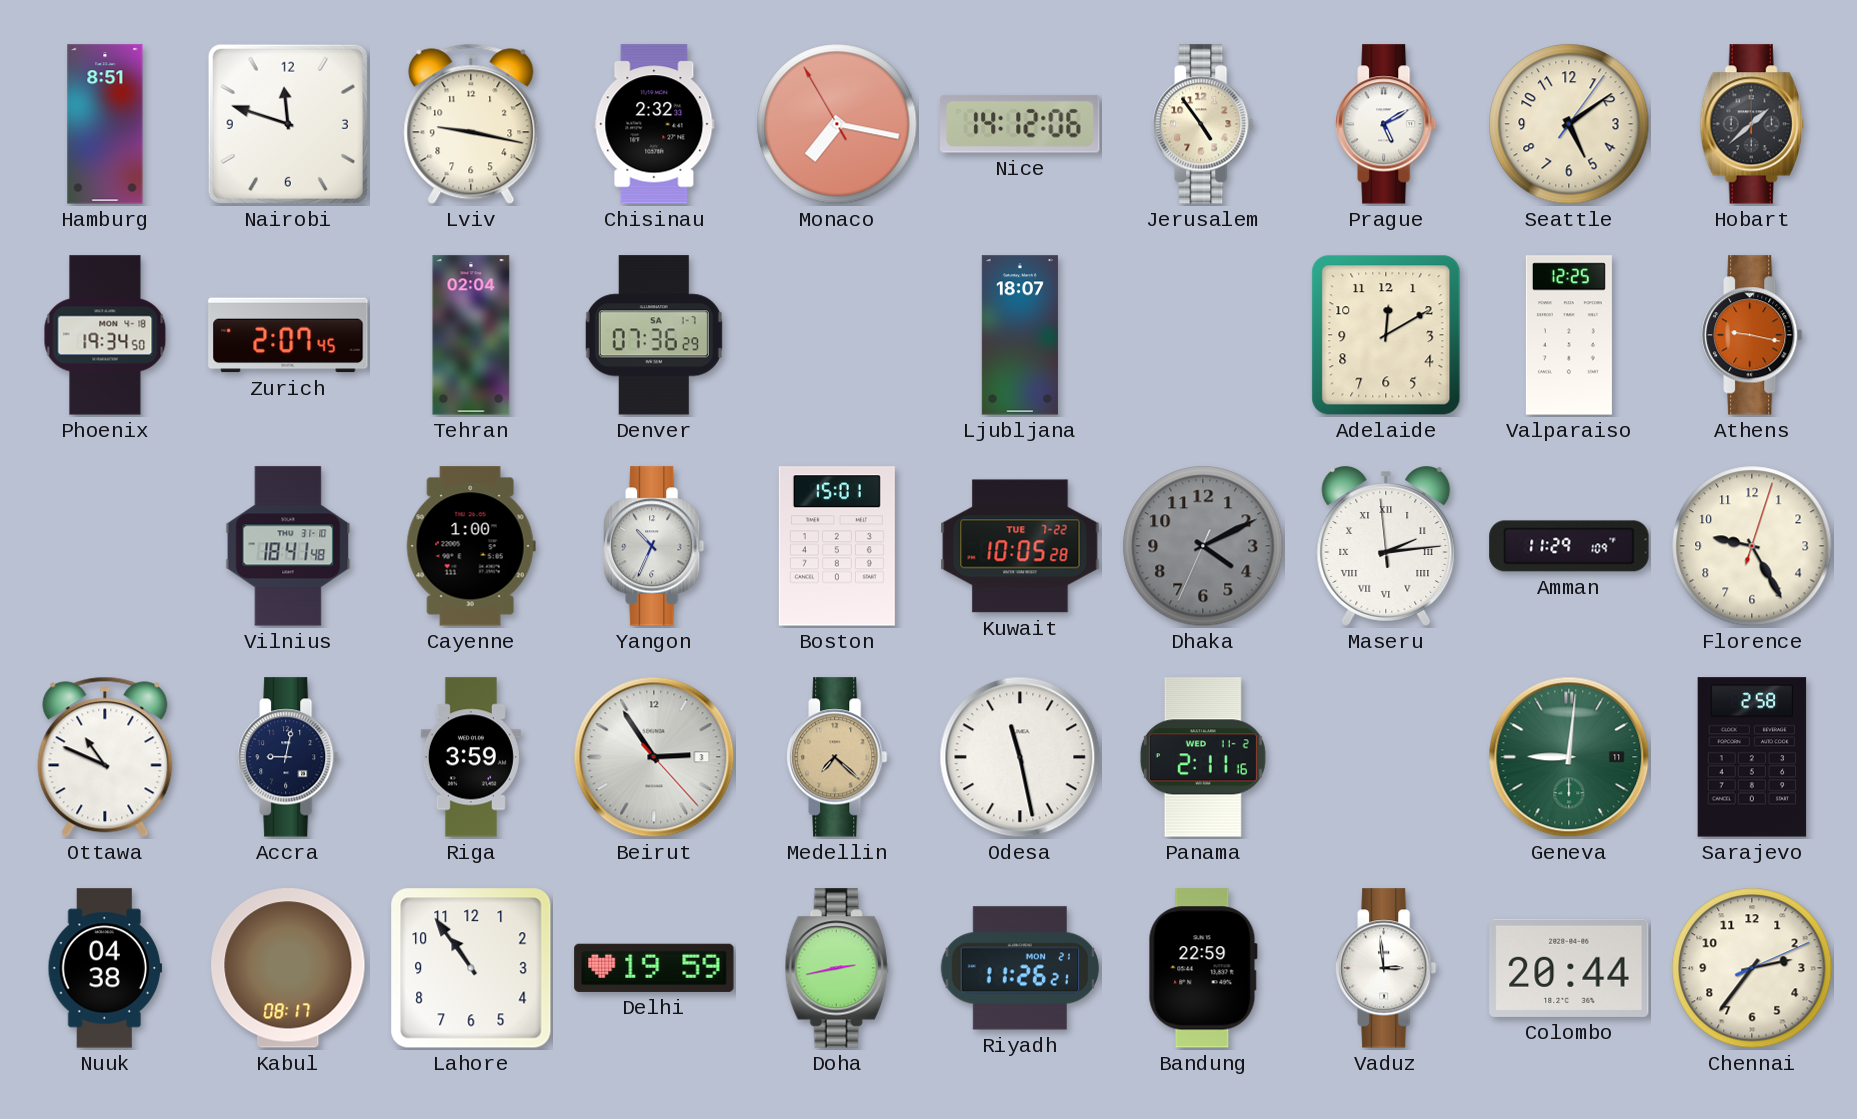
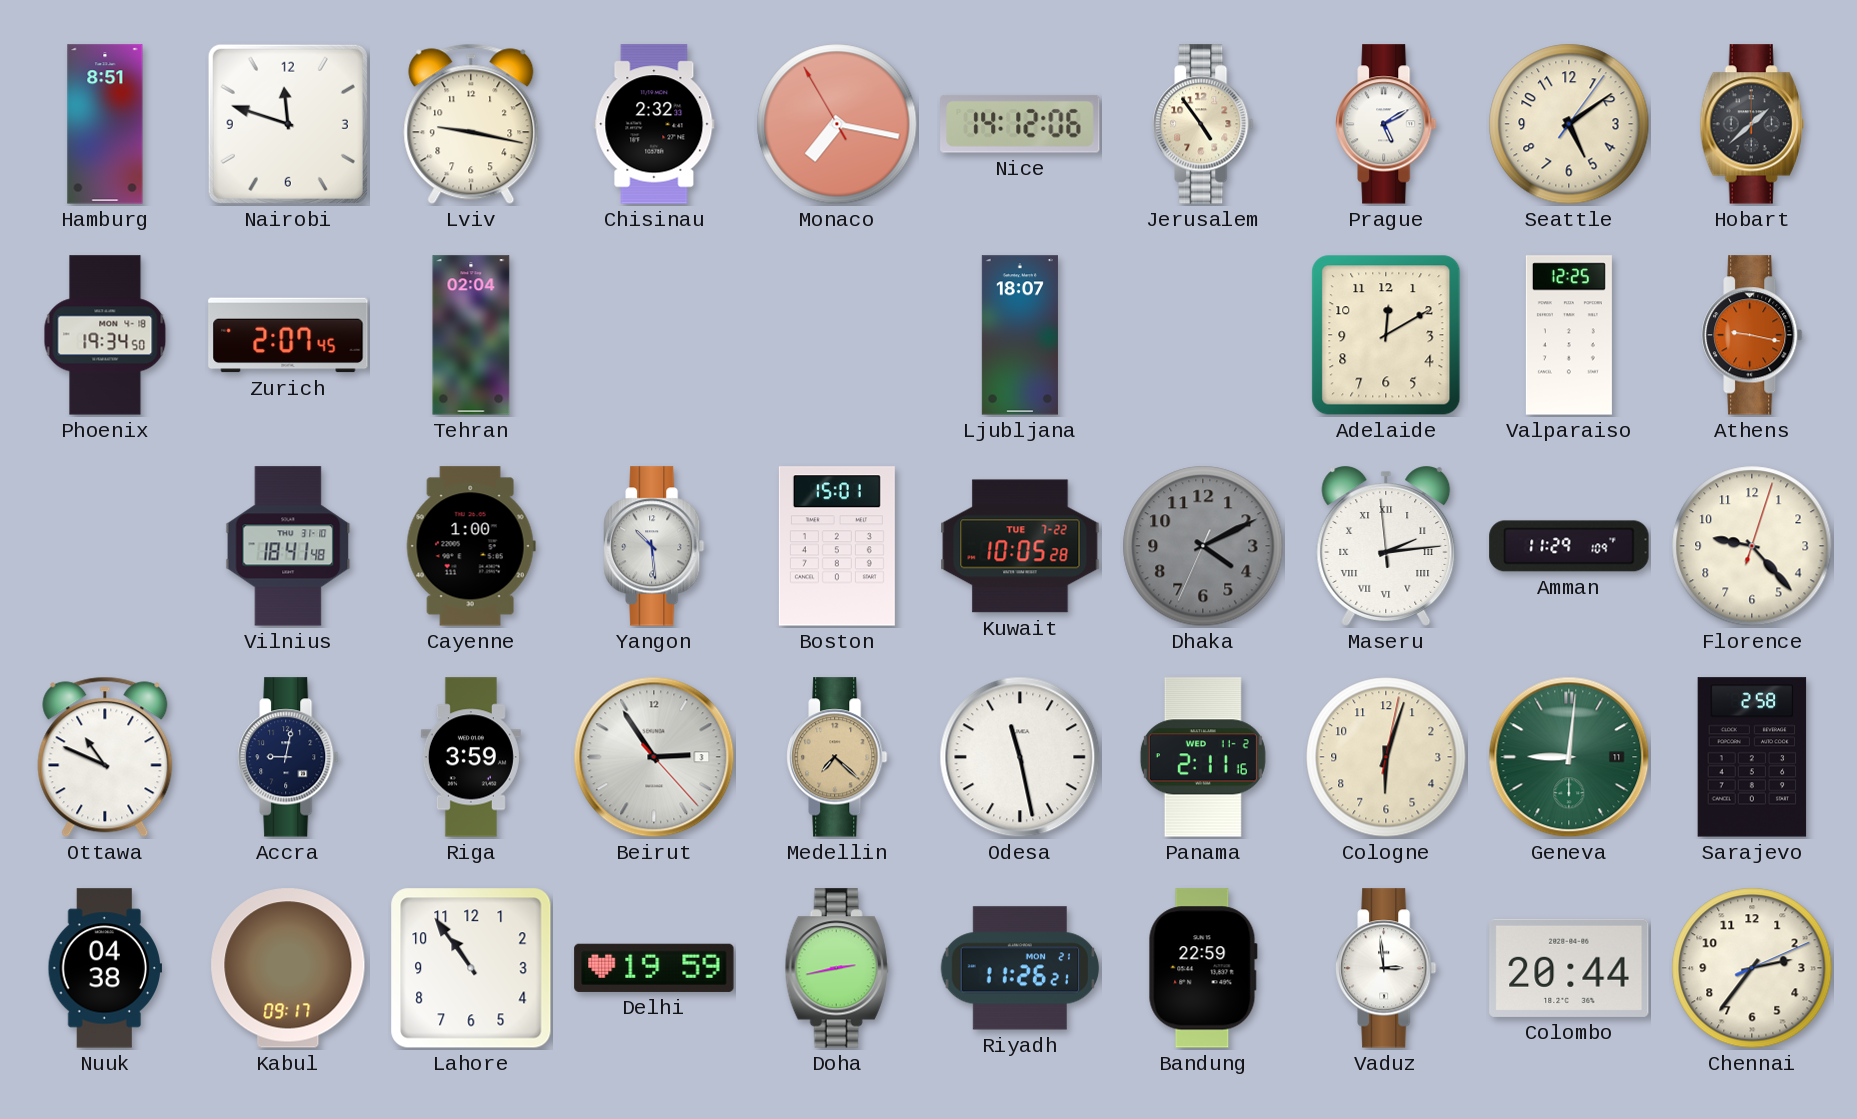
Denver: 07:36 -> none (654, 335)
Yangon: 10:34 -> 10:29 (654, 546)
Florence: 9:25 -> 9:23 (1752, 546)
Cologne: none -> 6:03 (1386, 757)
Kabul: 08:17 -> 09:17 (288, 968)
